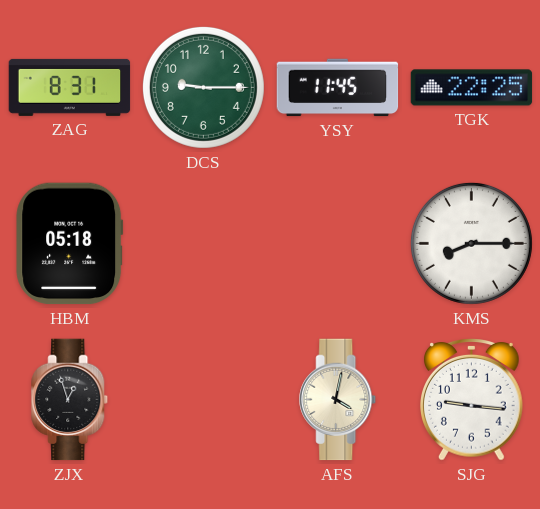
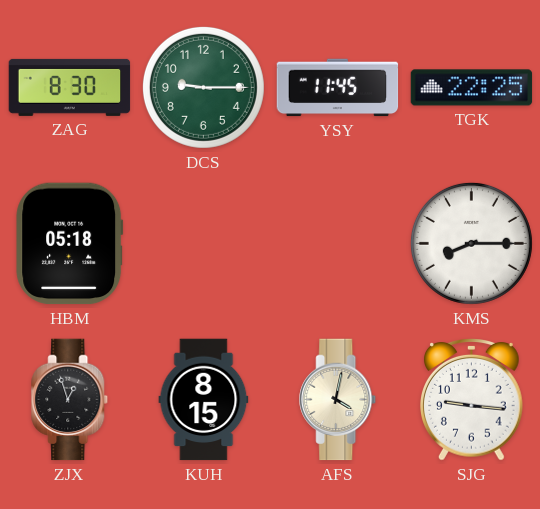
ZAG: 8:31 -> 8:30 (70, 87)
KUH: none -> 8:15 (204, 400)
